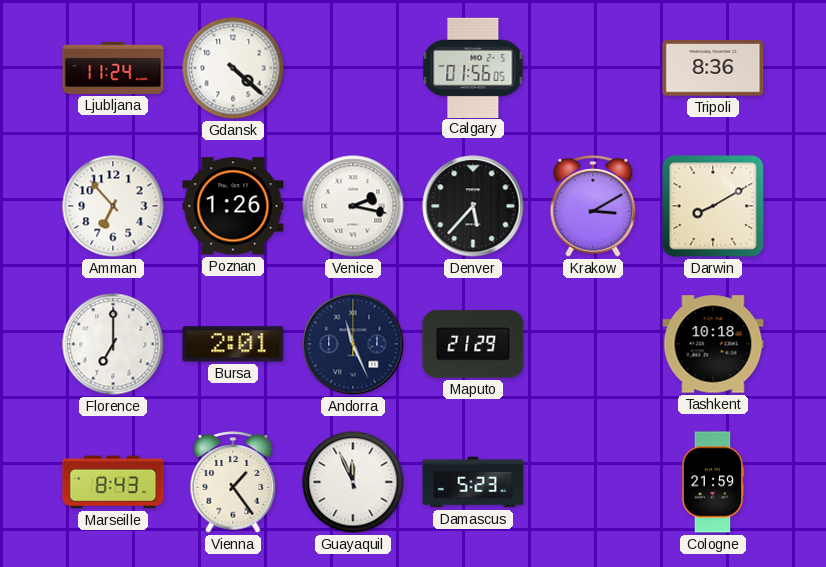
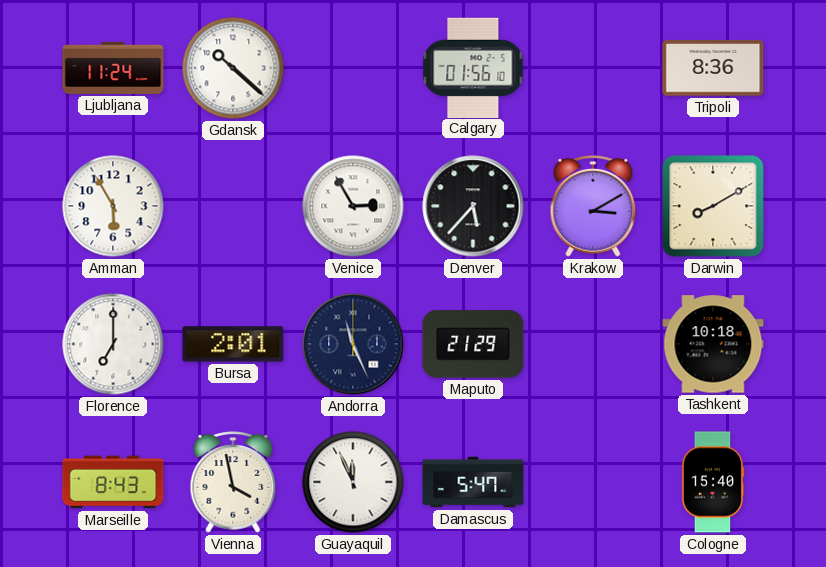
Gdansk: 4:22 -> 10:22 (233, 68)
Calgary: 01:56:05 -> 01:56:10 (473, 67)
Amman: 6:53 -> 5:55 (113, 206)
Poznan: 1:26 -> none (233, 206)
Venice: 2:17 -> 2:55 (353, 206)
Vienna: 1:24 -> 3:58 (233, 482)
Damascus: 5:23 -> 5:47 (473, 482)
Cologne: 21:59 -> 15:40 (713, 482)
